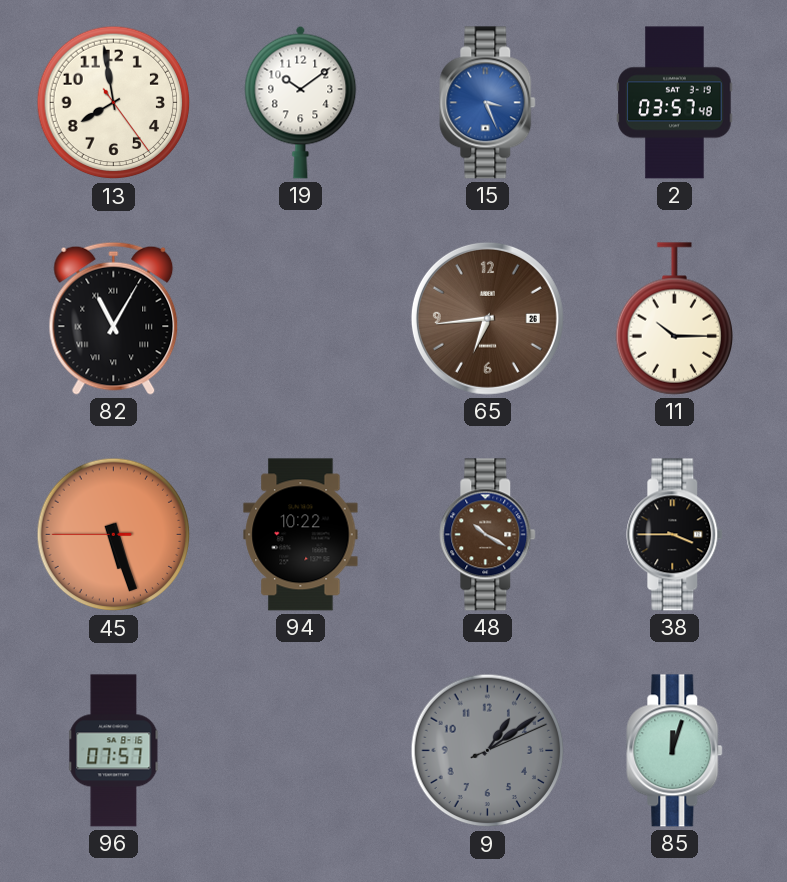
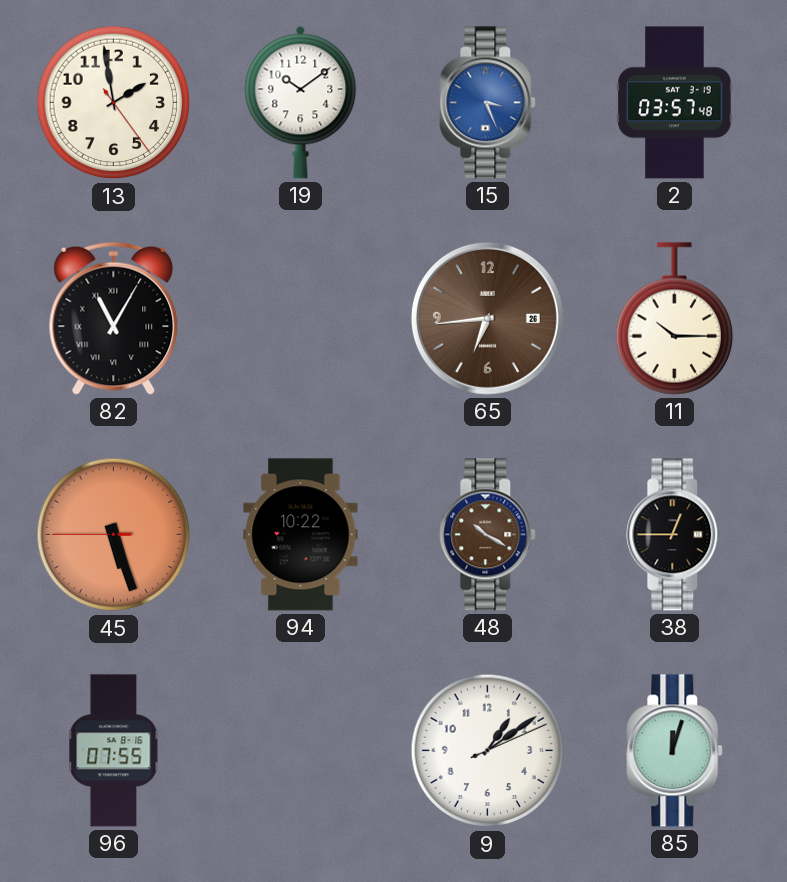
13: 7:58 -> 1:58 (114, 103)
38: 3:45 -> 12:45 (675, 535)
96: 07:57 -> 07:55 (114, 751)
9 dial: grey -> white (488, 751)
